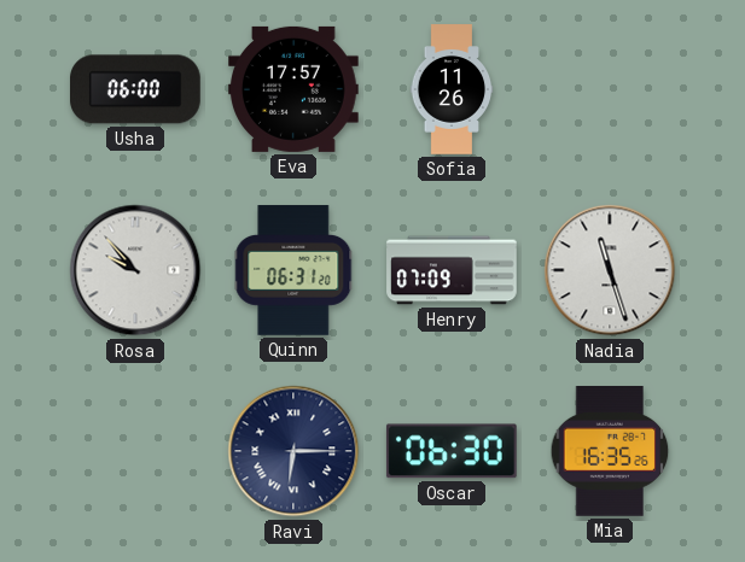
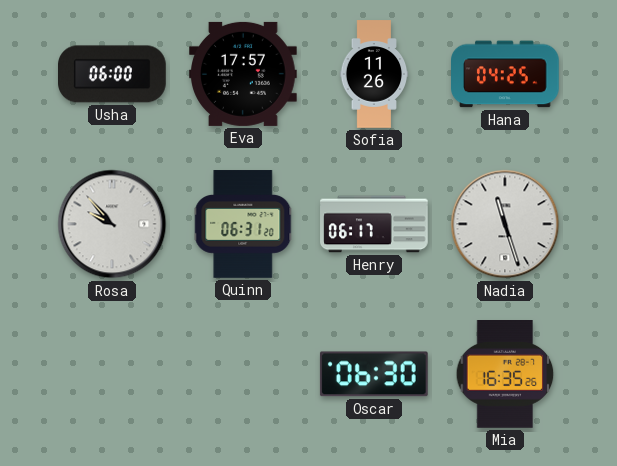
Hana: none -> 04:25 (505, 74)
Henry: 07:09 -> 06:17 (374, 224)
Ravi: 6:15 -> none (293, 451)
